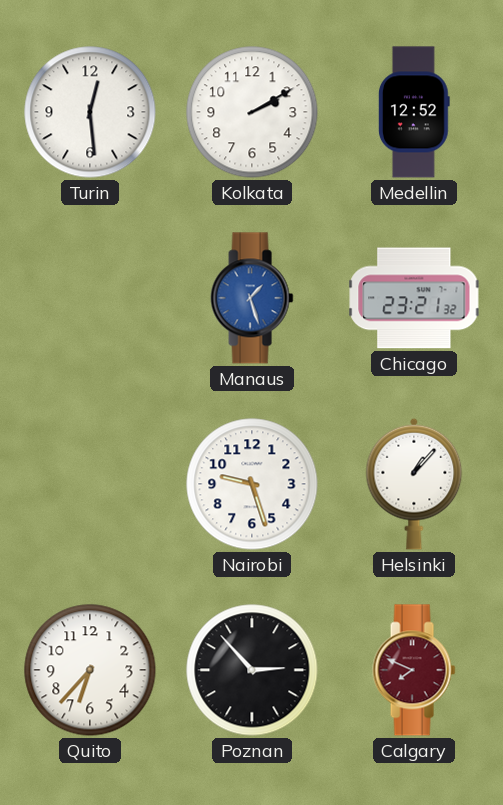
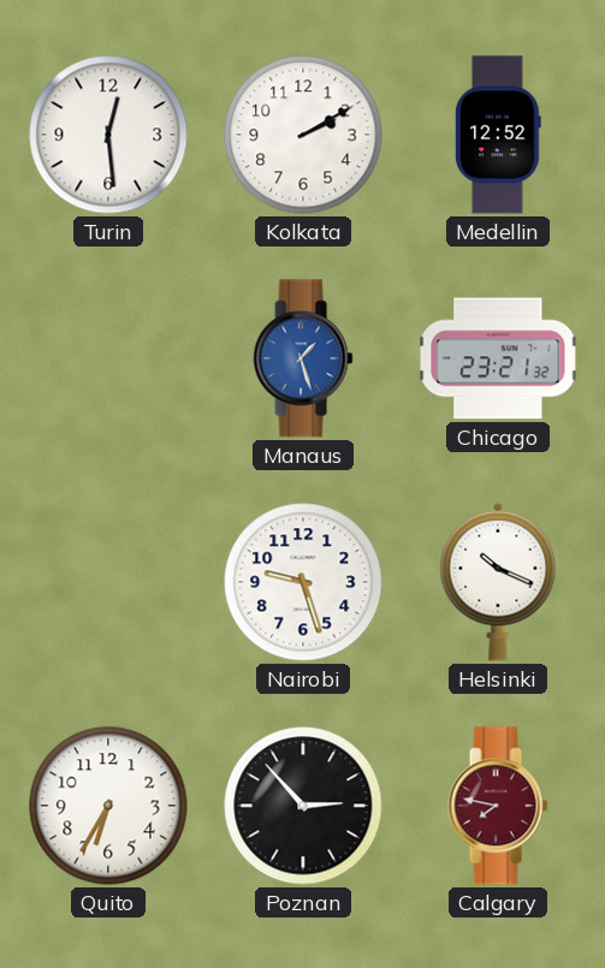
Helsinki: 1:07 -> 10:19 (498, 582)
Quito: 6:37 -> 6:35 (108, 806)
Calgary: 7:49 -> 7:47 (498, 806)
